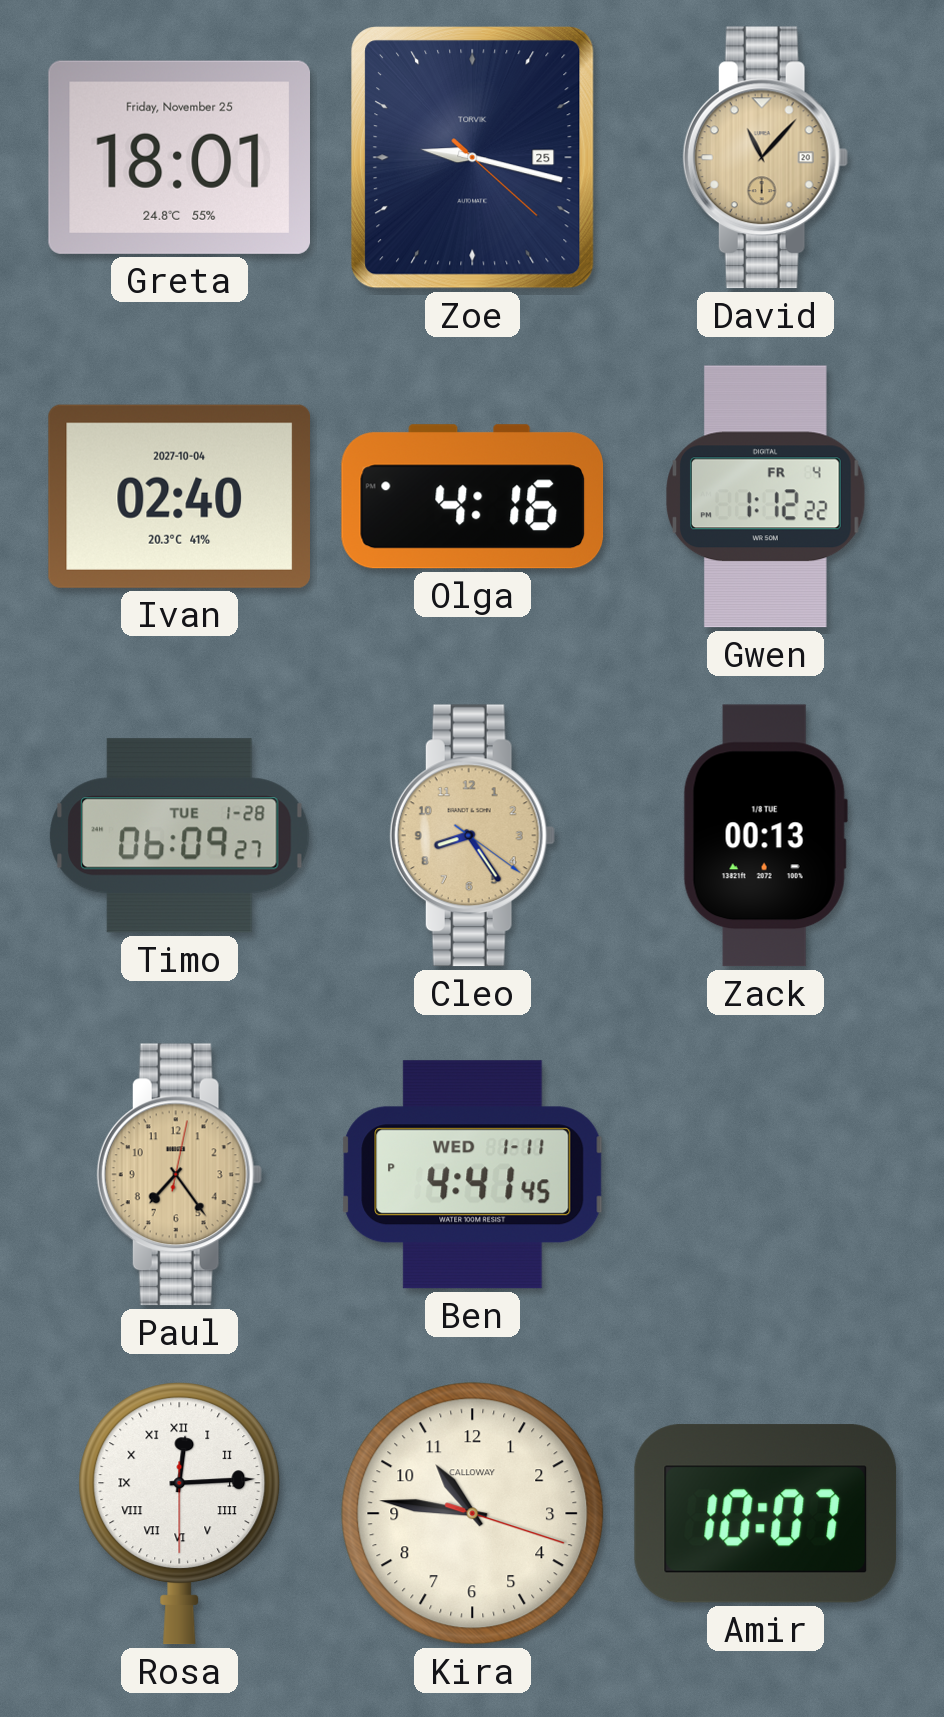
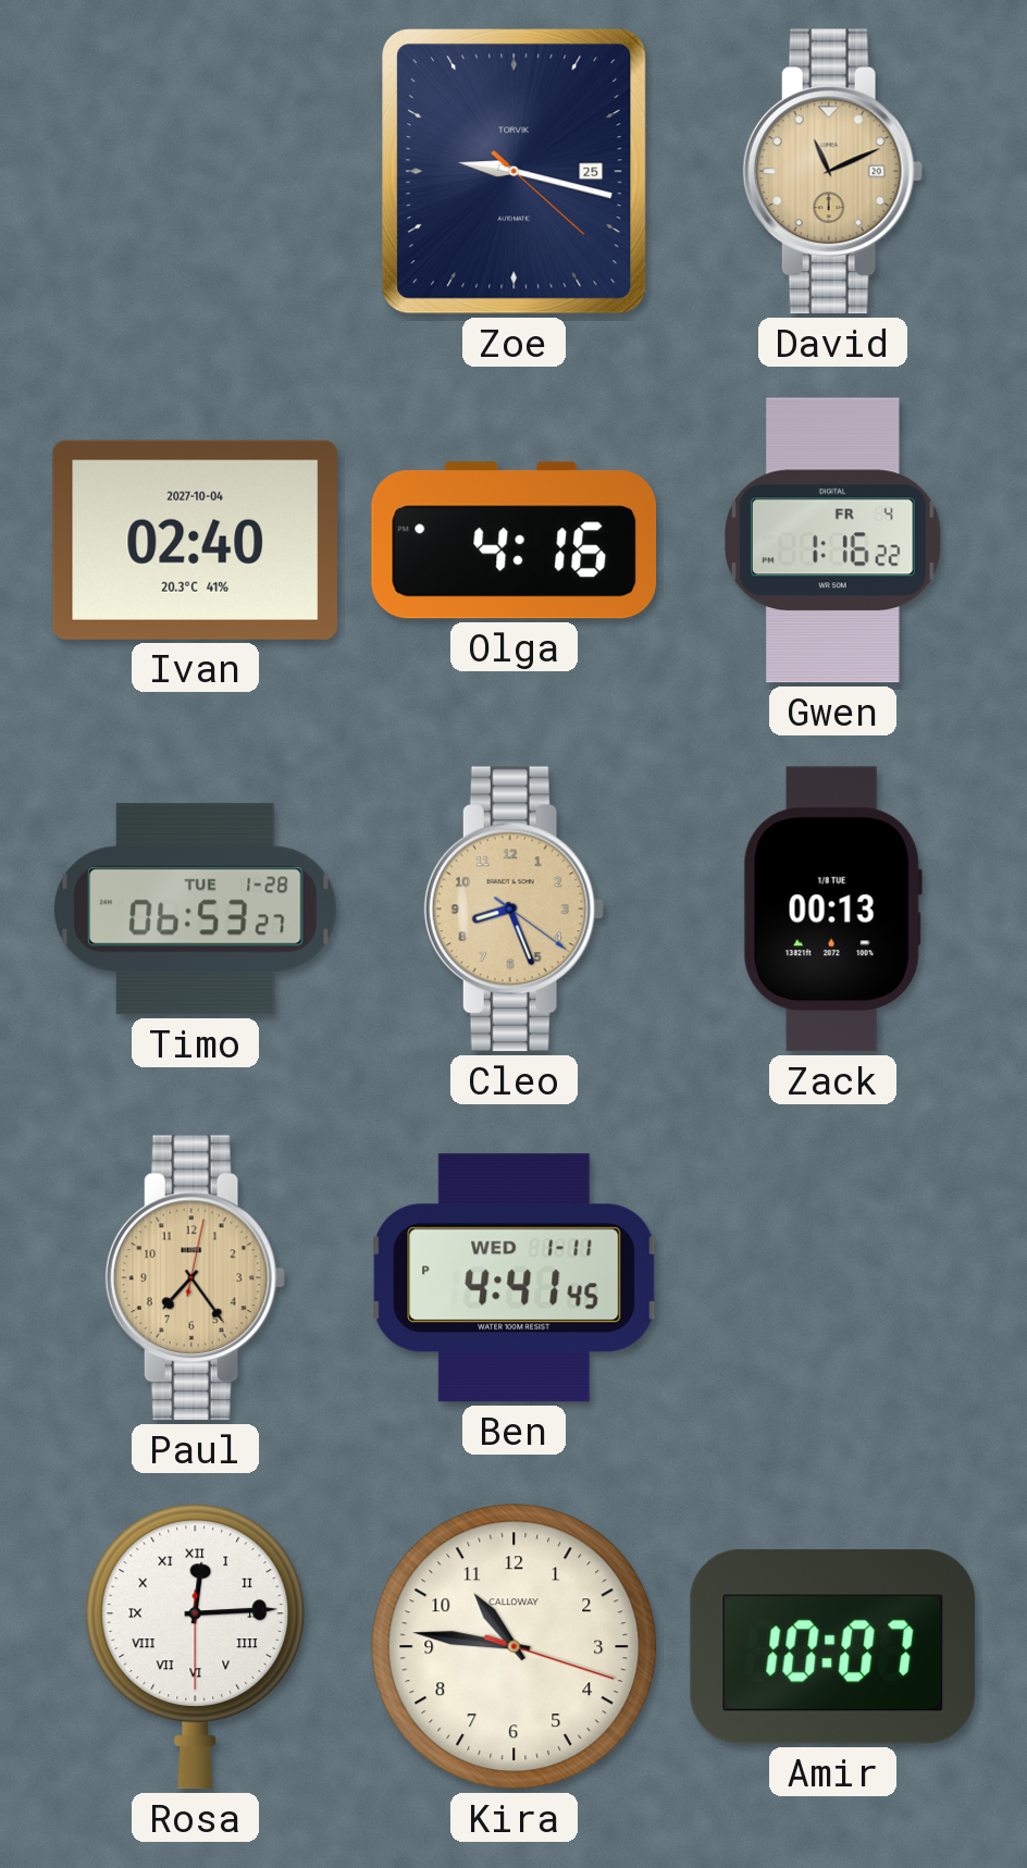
Greta: 18:01 -> none (179, 157)
David: 11:07 -> 11:11 (832, 172)
Gwen: 1:12 -> 1:16 (833, 541)
Timo: 06:09 -> 06:53 (196, 910)
Cleo: 8:24 -> 8:26 (513, 910)
